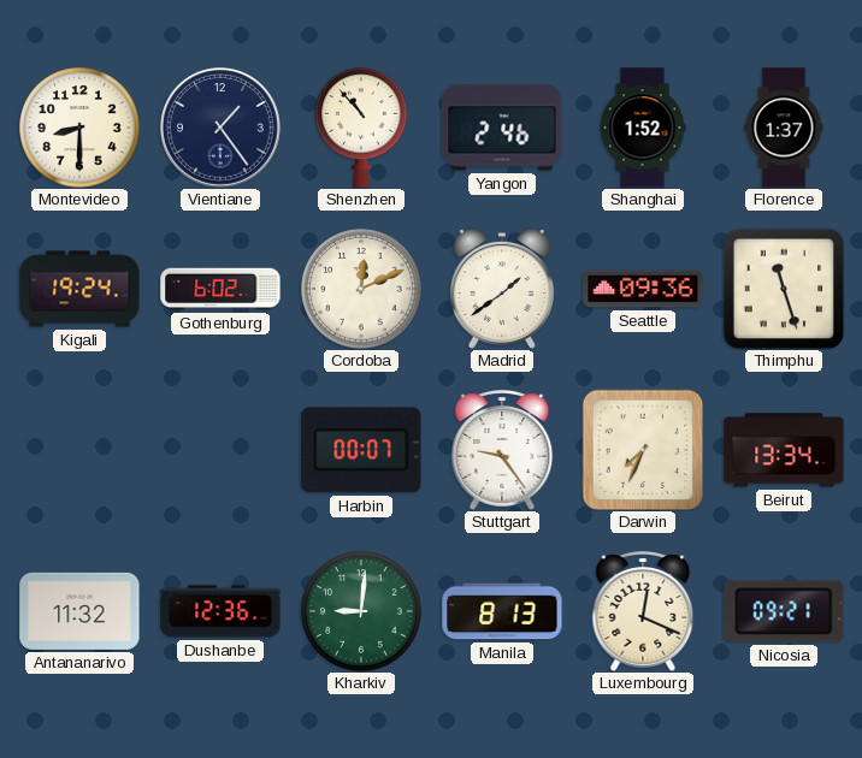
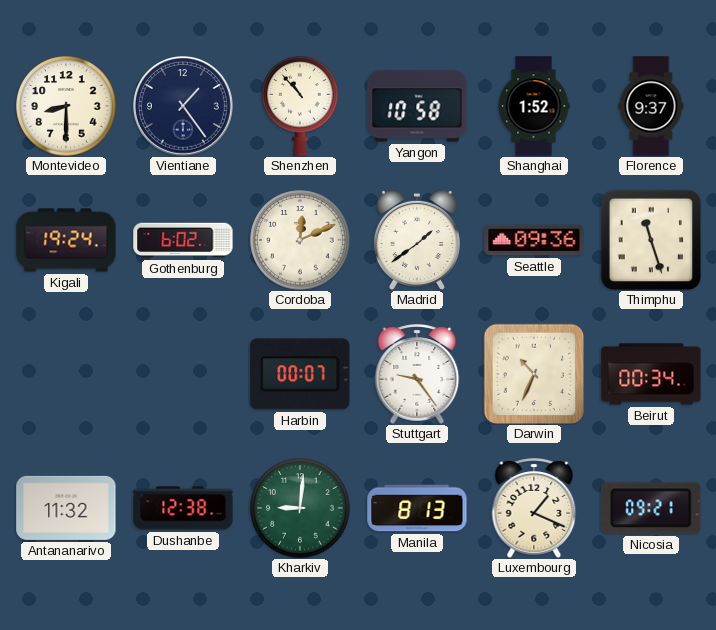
Yangon: 2:46 -> 10:58 (417, 106)
Florence: 1:37 -> 9:37 (651, 106)
Darwin: 7:34 -> 10:34 (534, 374)
Beirut: 13:34 -> 00:34 (651, 374)
Dushanbe: 12:36 -> 12:38 (183, 508)
Luxembourg: 12:19 -> 1:19 (534, 508)
